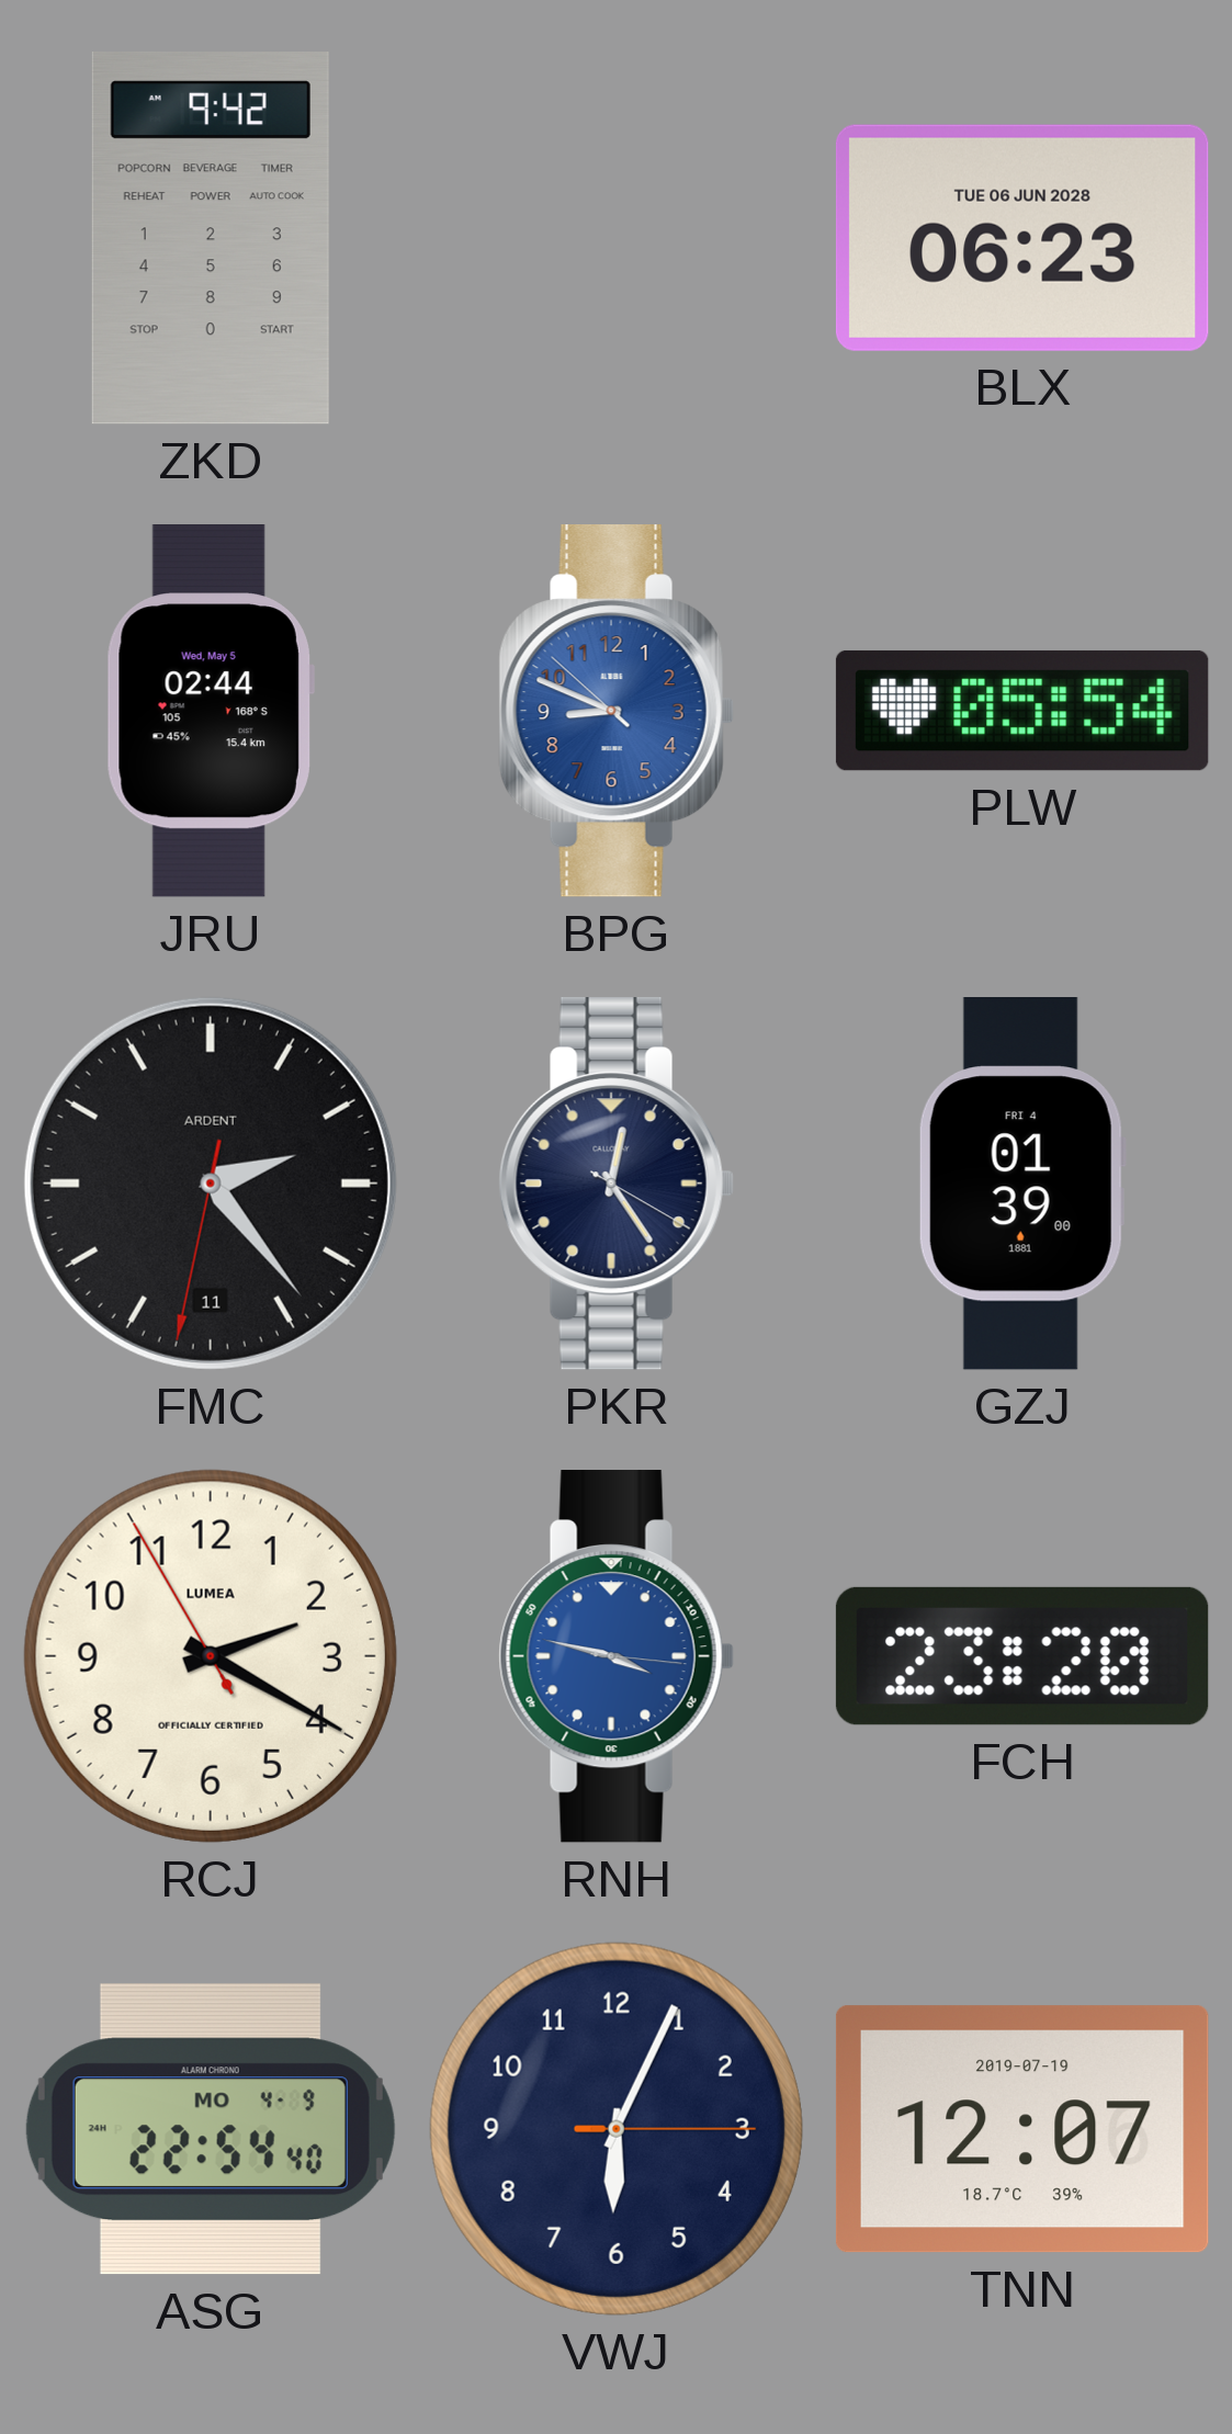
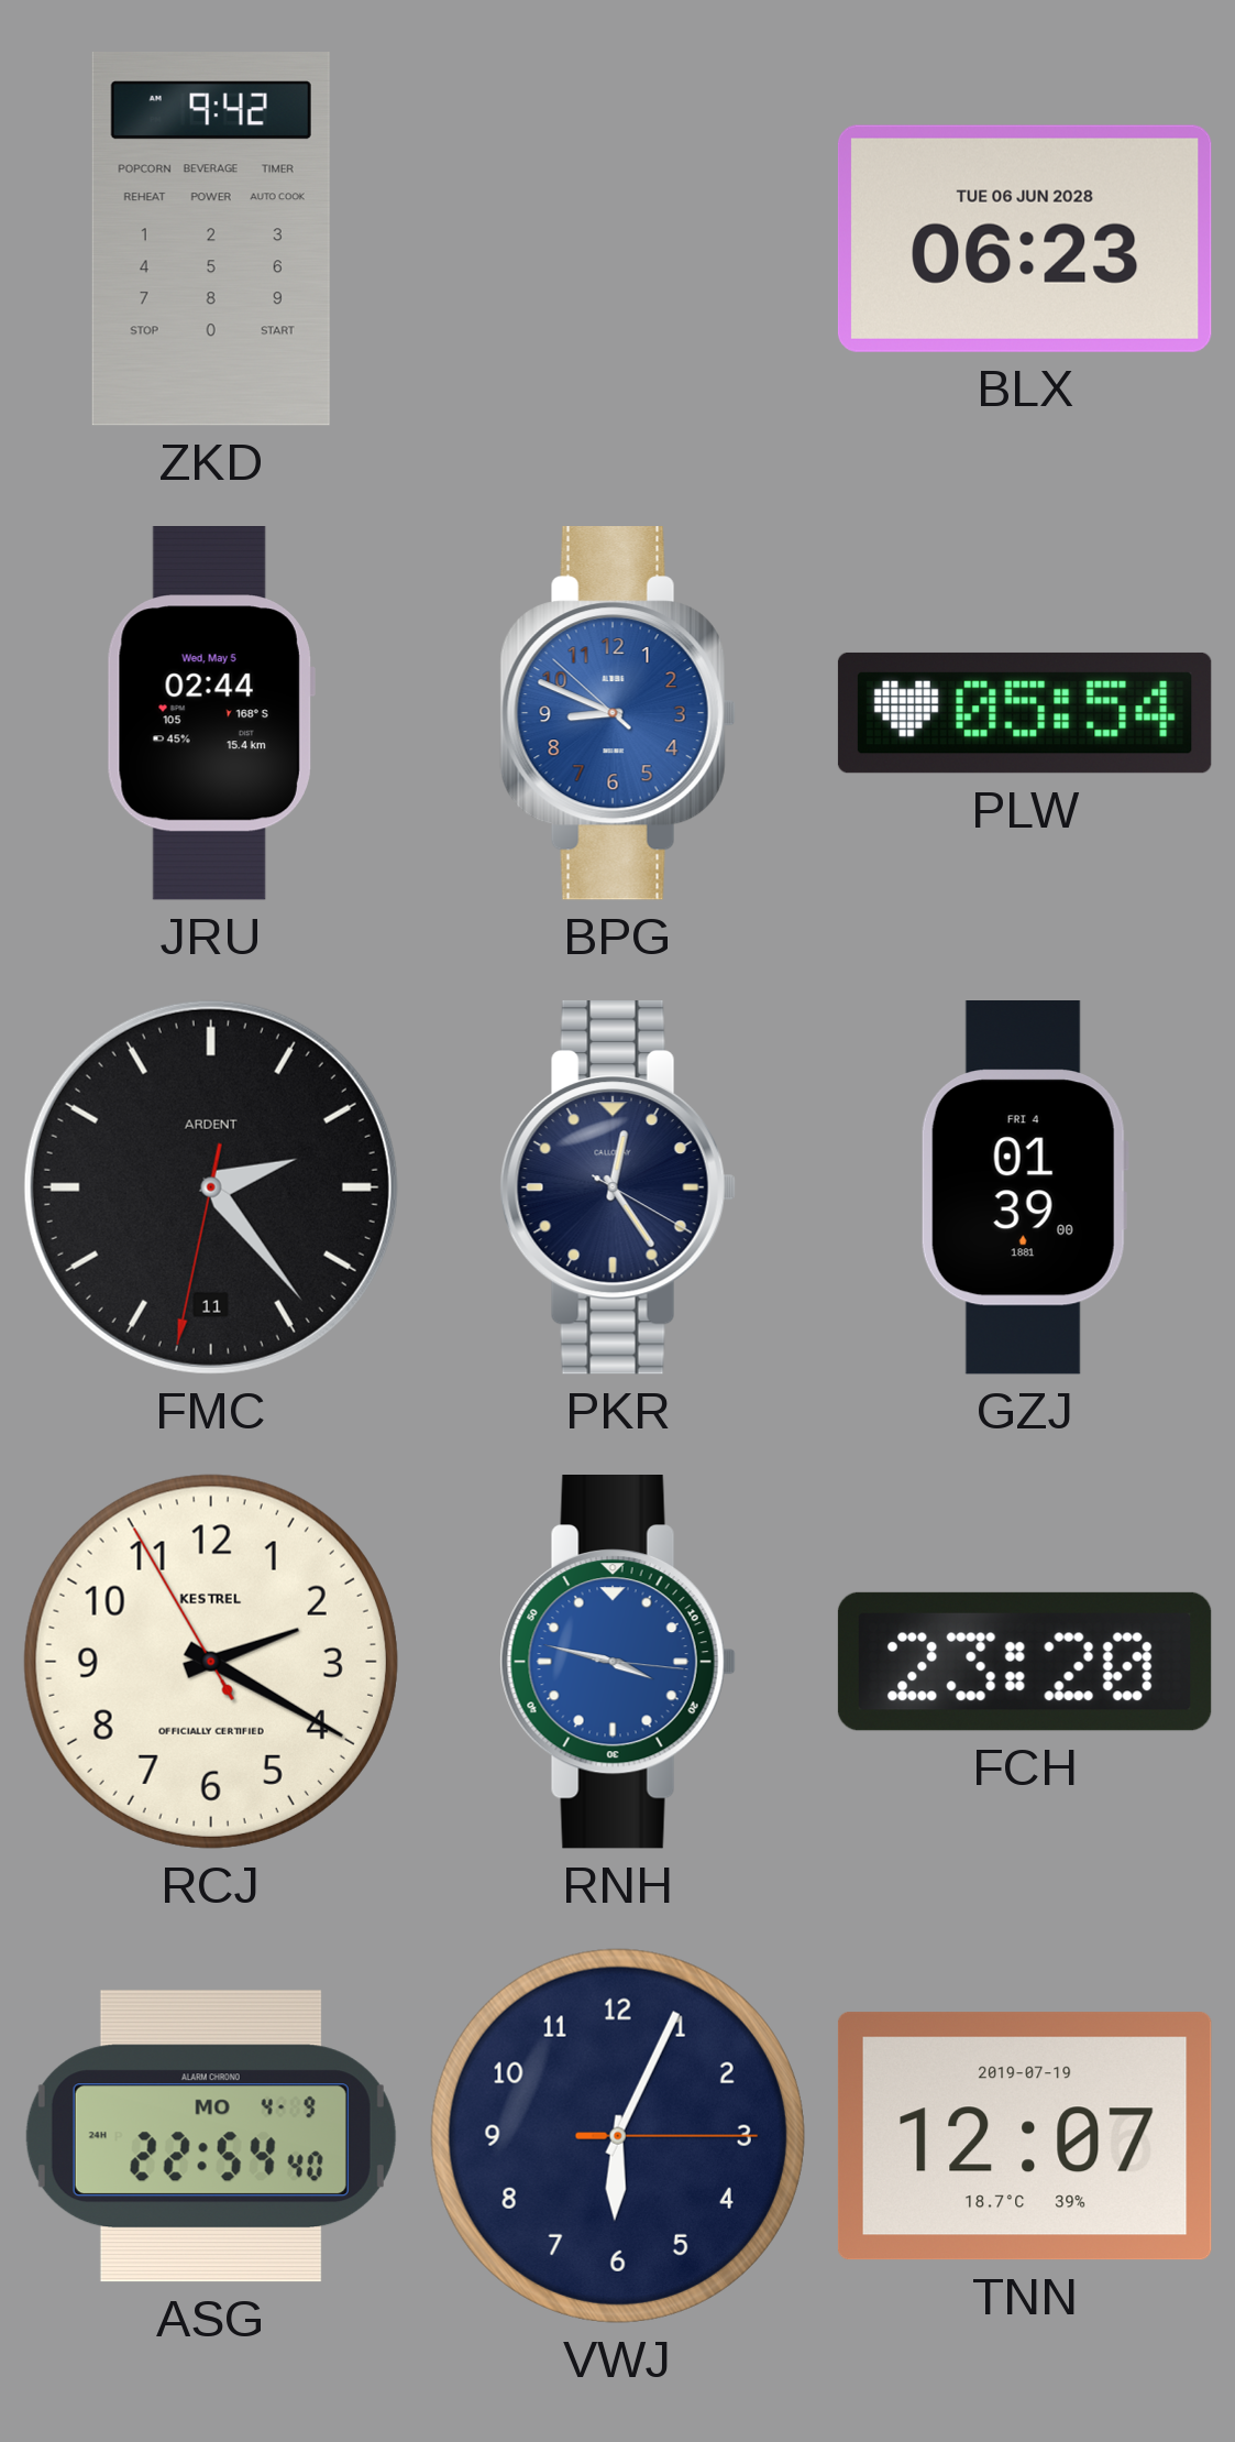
RCJ brand: LUMEA -> KESTREL (211, 1662)
